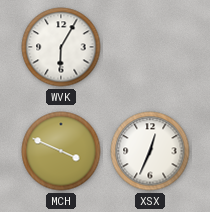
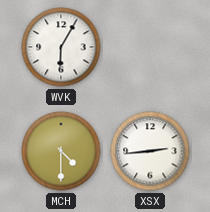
MCH: 3:49 -> 4:30 (61, 151)
XSX: 12:34 -> 2:44 (150, 151)
